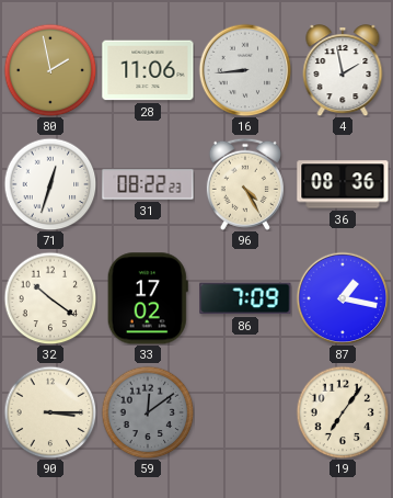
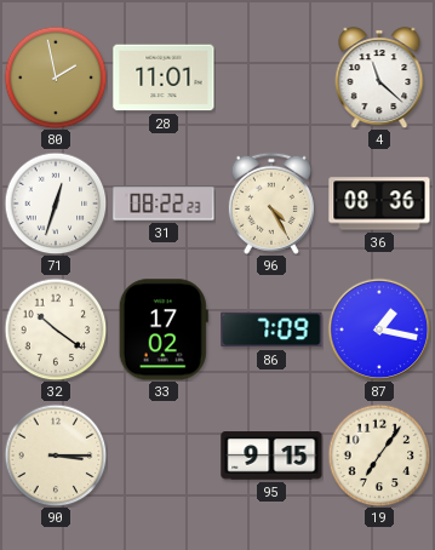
28: 11:06 -> 11:01 (164, 78)
16: 8:44 -> none (245, 70)
4: 1:58 -> 11:22 (379, 78)
59: 12:09 -> none (148, 412)
95: none -> 9:15 (271, 456)
